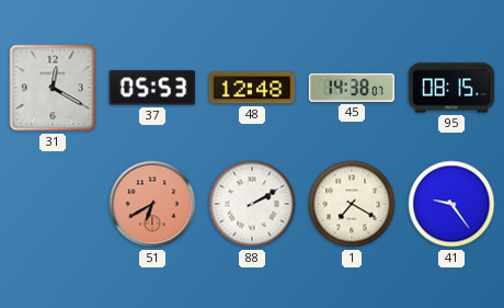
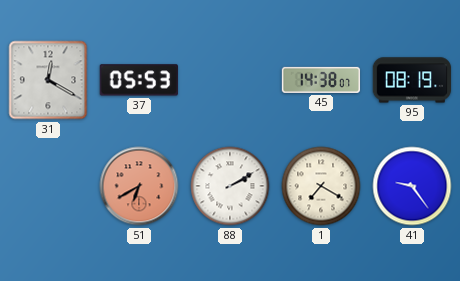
48: 12:48 -> none (252, 88)
95: 08:15 -> 08:19 (412, 80)
